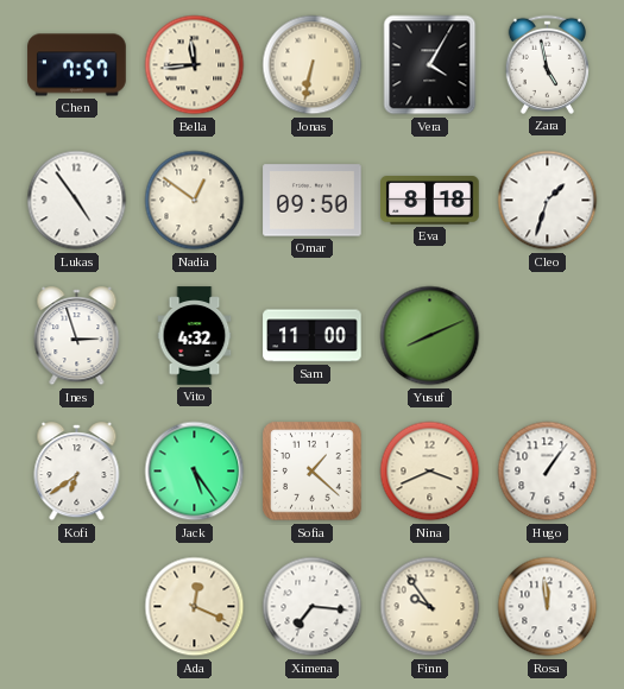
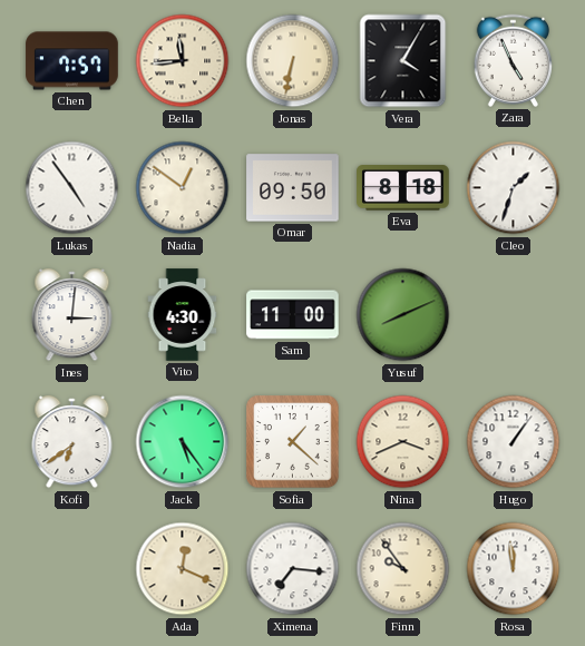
Zara: 4:58 -> 4:56 (513, 60)
Ines: 2:57 -> 3:01 (72, 316)
Vito: 4:32 -> 4:30 (183, 315)
